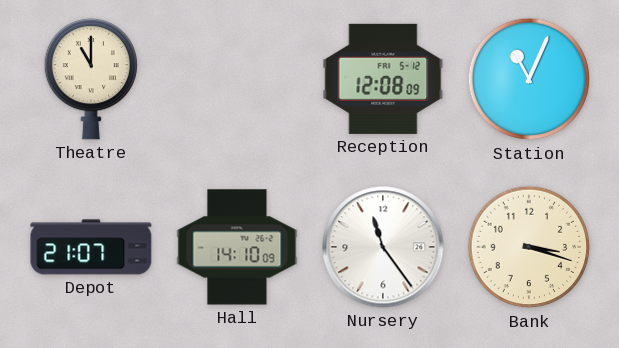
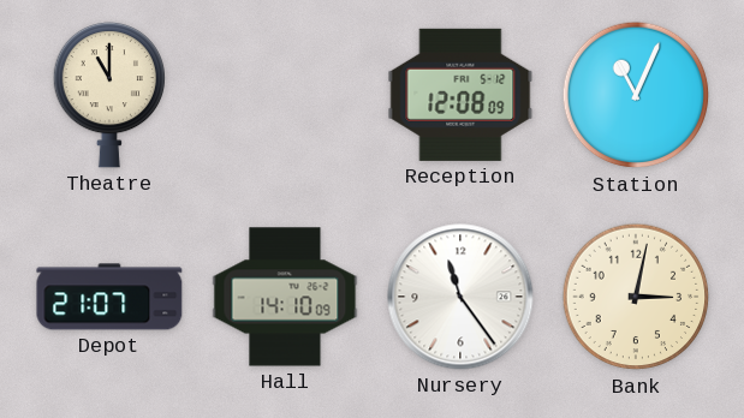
Bank: 3:18 -> 3:02 (636, 297)
